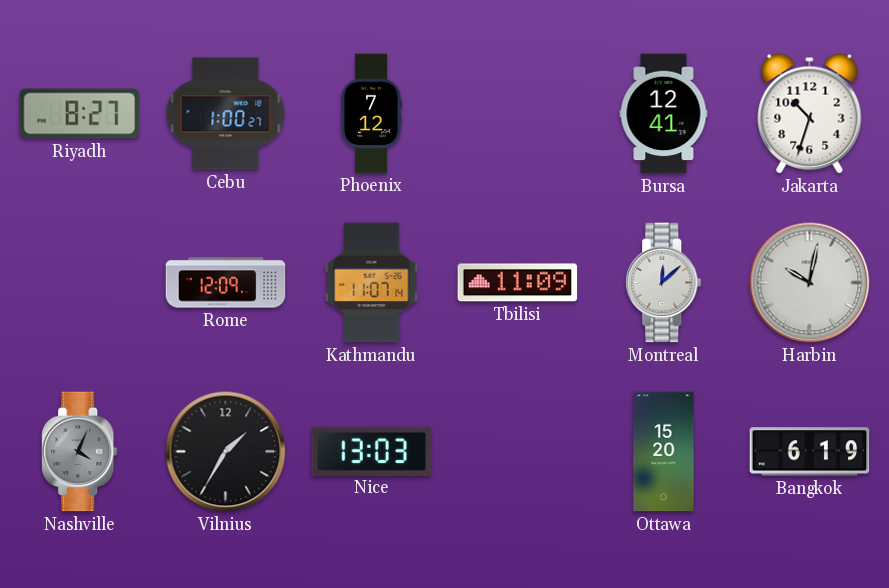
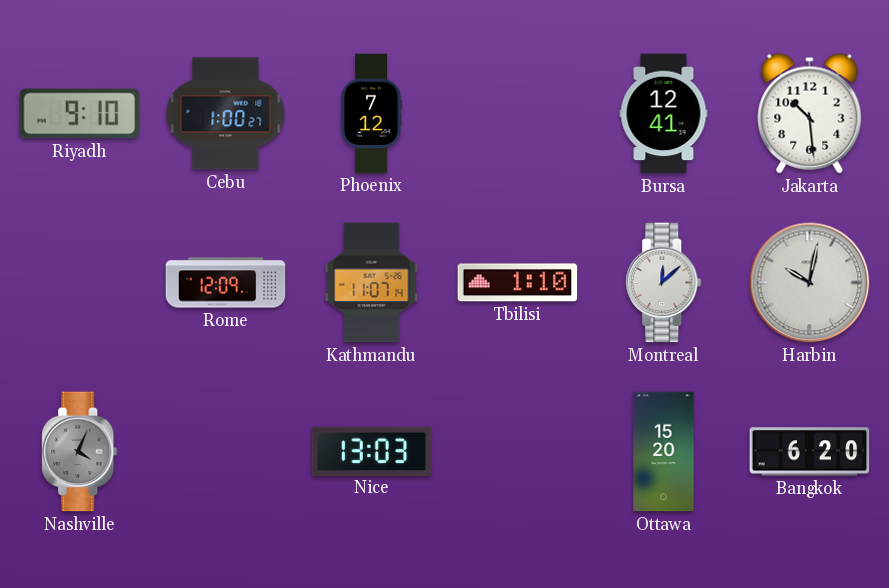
Riyadh: 8:27 -> 9:10 (80, 114)
Jakarta: 10:33 -> 10:29 (810, 114)
Tbilisi: 11:09 -> 1:10 (518, 283)
Vilnius: 1:35 -> none (226, 452)
Bangkok: 6:19 -> 6:20 (810, 452)
